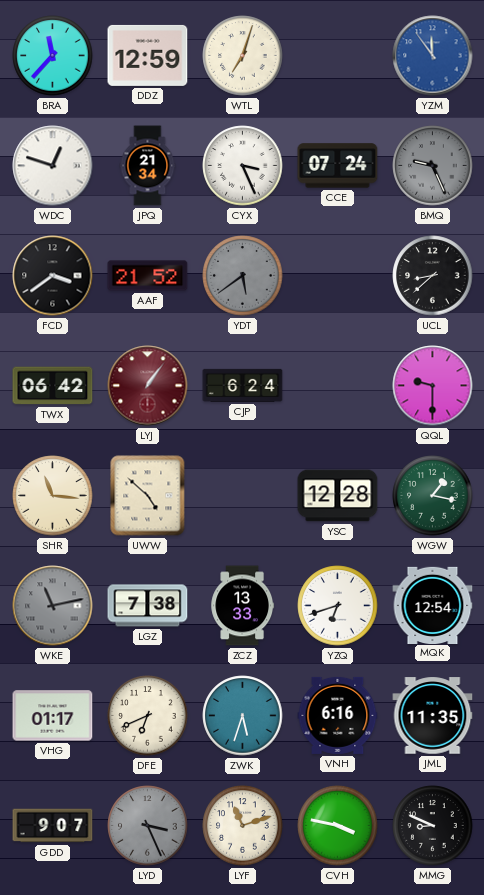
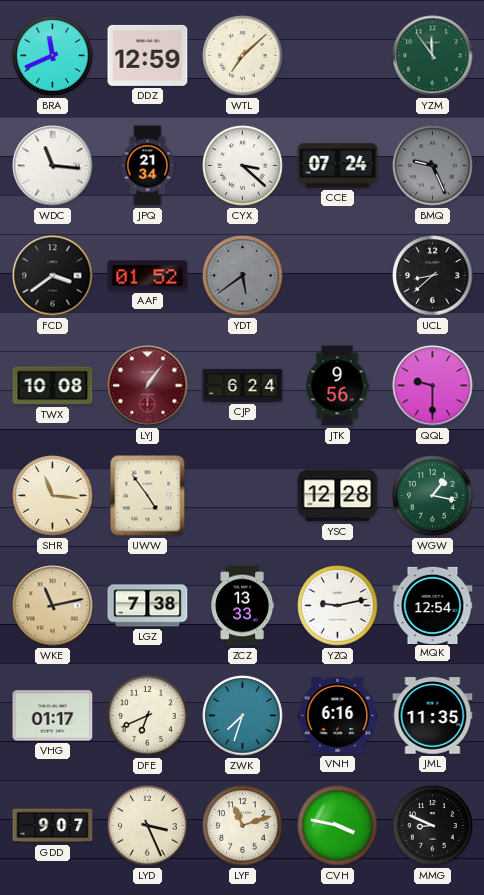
BRA: 11:37 -> 11:41 (53, 56)
WTL: 7:03 -> 7:08 (243, 56)
YZM dial: blue -> green (433, 56)
WDC: 12:48 -> 11:16 (53, 166)
CYX: 3:26 -> 3:22 (243, 166)
AAF: 21:52 -> 01:52 (148, 276)
TWX: 06:42 -> 10:08 (53, 386)
JTK: none -> 9:56 (337, 386)
UWW: 4:52 -> 4:54 (148, 496)
WKE dial: grey -> champagne (53, 606)
YZQ: 6:42 -> 9:13 (338, 606)
ZWK: 5:33 -> 7:33 (243, 716)
LYD dial: grey -> cream (148, 826)
